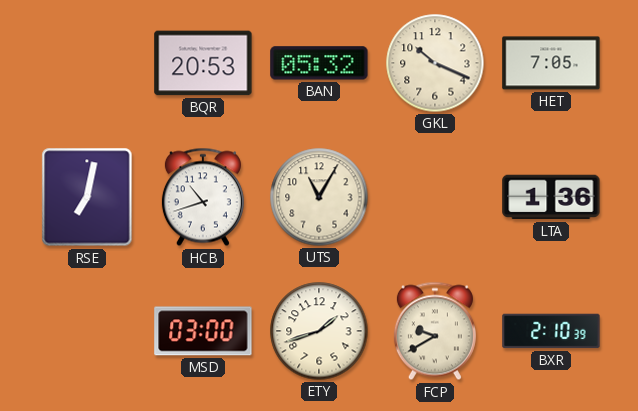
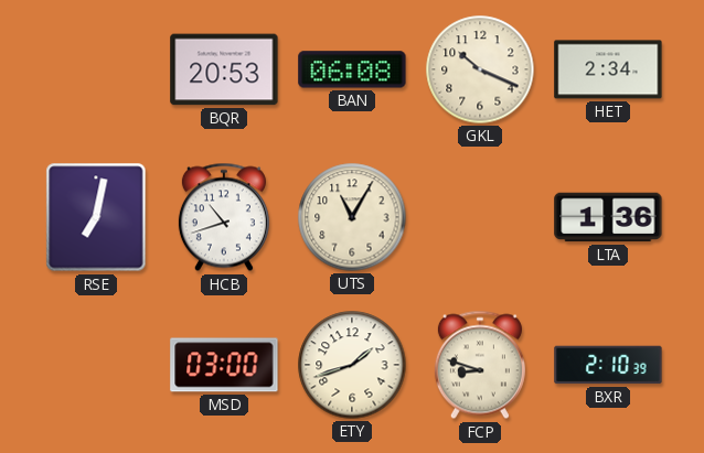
BAN: 05:32 -> 06:08 (352, 69)
HET: 7:05 -> 2:34 (608, 69)
FCP: 9:40 -> 8:48 (480, 365)
